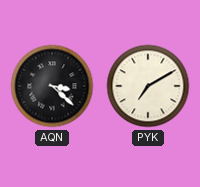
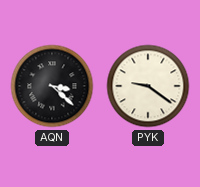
PYK: 7:10 -> 9:21 (148, 86)
